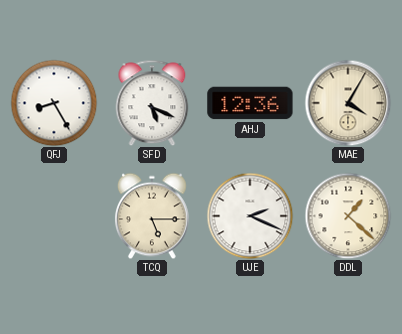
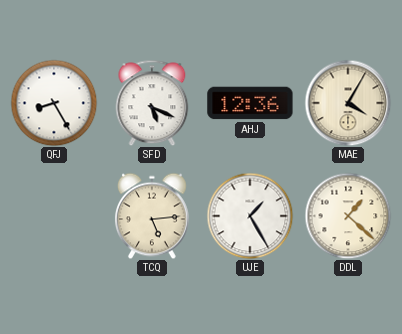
TCQ: 5:15 -> 5:14 (152, 216)
UJE: 2:19 -> 1:25 (250, 216)
